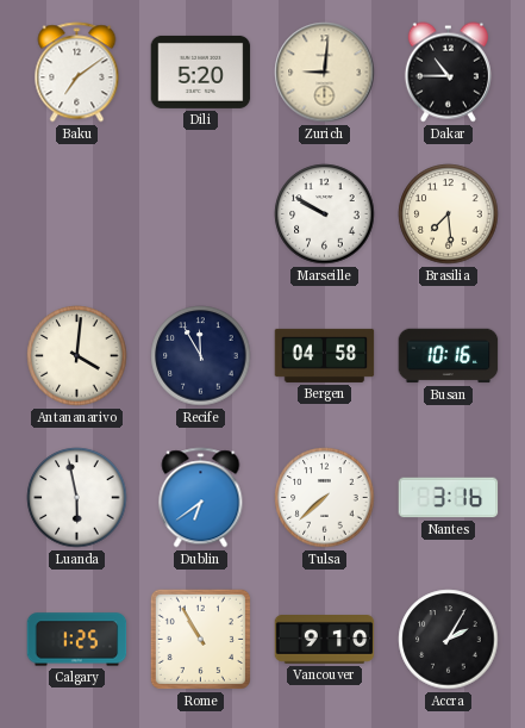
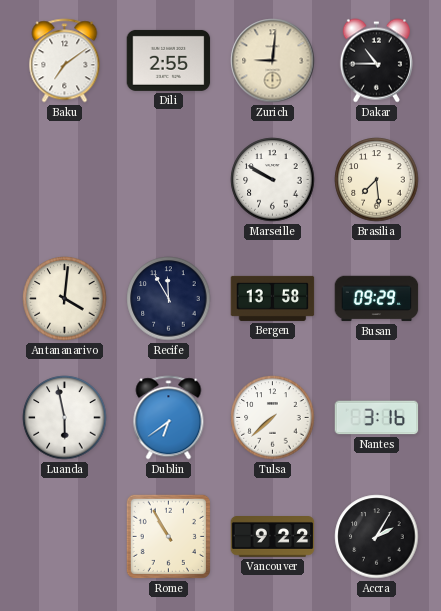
Dili: 5:20 -> 2:55 (169, 60)
Bergen: 04:58 -> 13:58 (273, 298)
Busan: 10:16 -> 09:29 (377, 299)
Calgary: 1:25 -> none (77, 640)
Vancouver: 9:10 -> 9:22 (273, 537)
